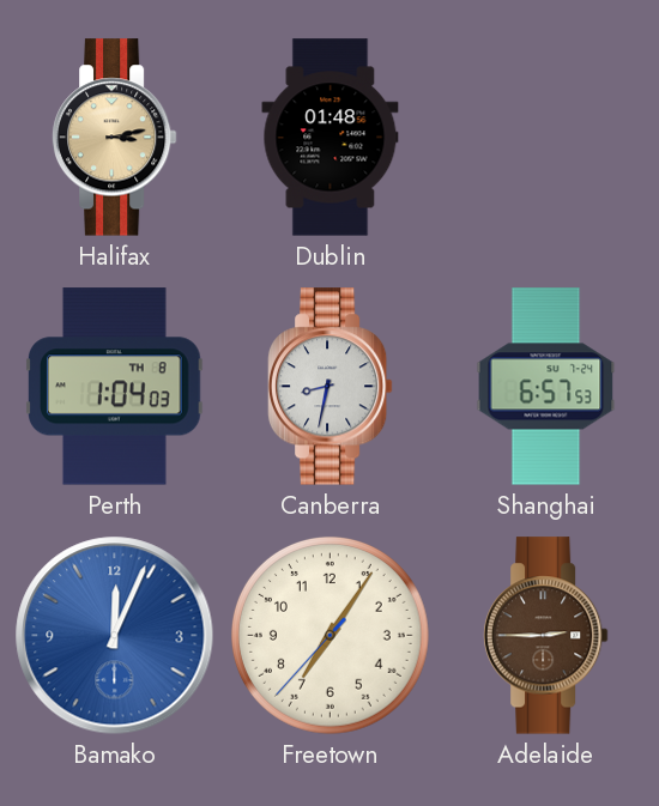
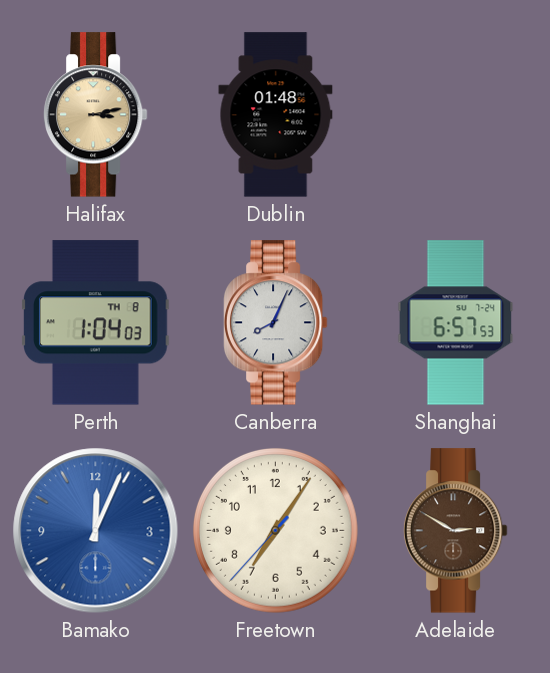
Canberra: 8:32 -> 8:04 (275, 323)
Adelaide: 2:45 -> 2:50 (455, 531)
